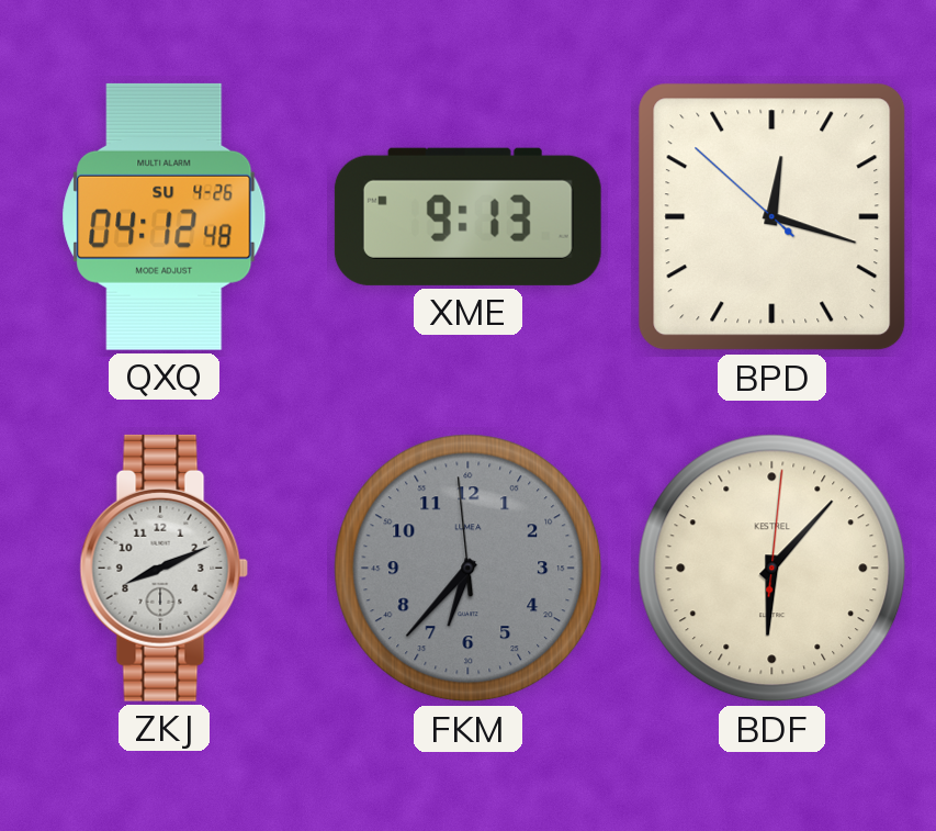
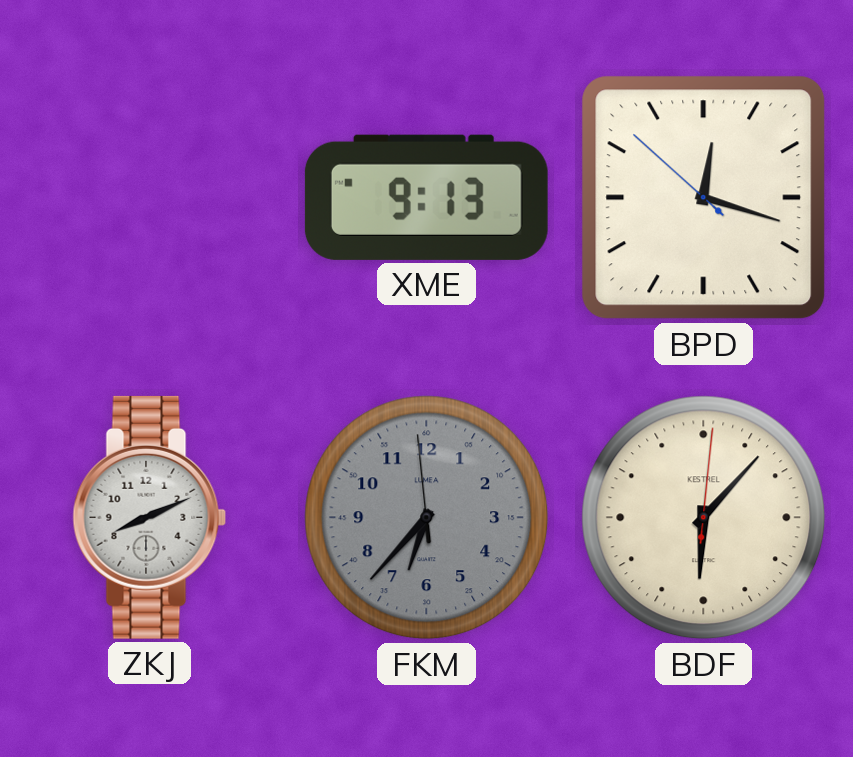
QXQ: 04:12 -> none (165, 216)
